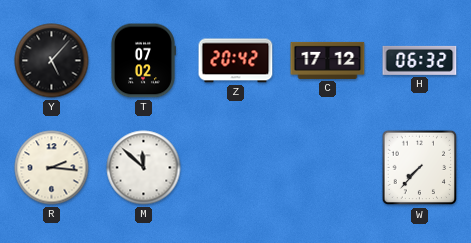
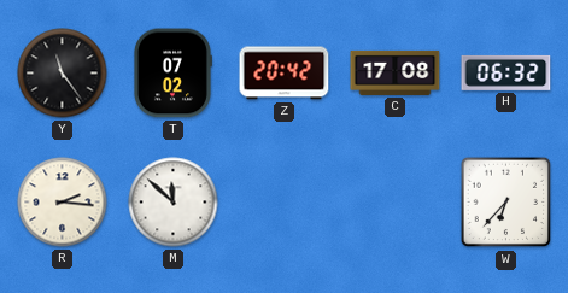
Y: 5:07 -> 11:24 (63, 74)
C: 17:12 -> 17:08 (396, 72)
W: 7:37 -> 6:37 (506, 203)
